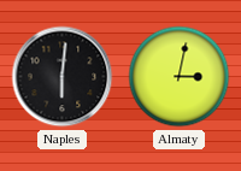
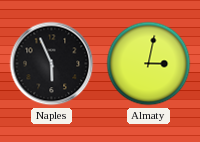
Naples: 6:01 -> 5:56 (52, 64)
